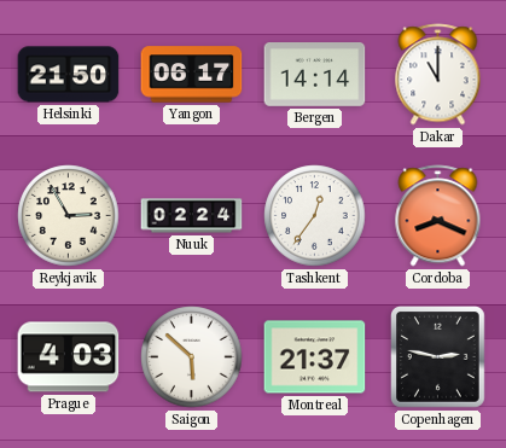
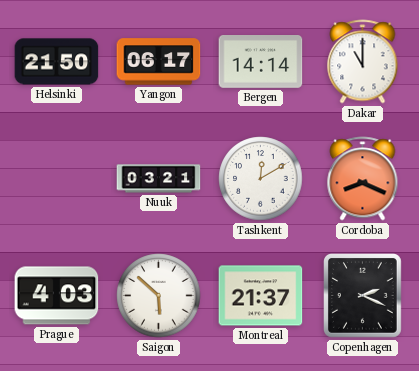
Reykjavik: 2:55 -> none (69, 216)
Nuuk: 02:24 -> 03:21 (159, 179)
Tashkent: 12:36 -> 12:10 (261, 179)
Copenhagen: 2:47 -> 2:19 (363, 296)
